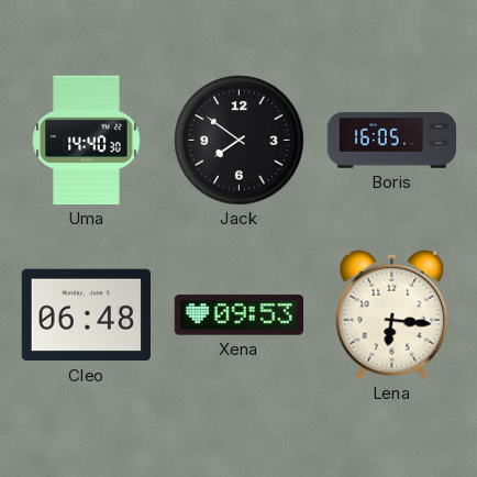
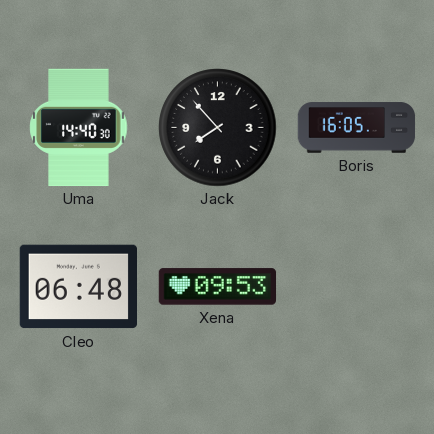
Jack: 7:51 -> 7:53 (218, 128)
Lena: 6:16 -> none (392, 314)
